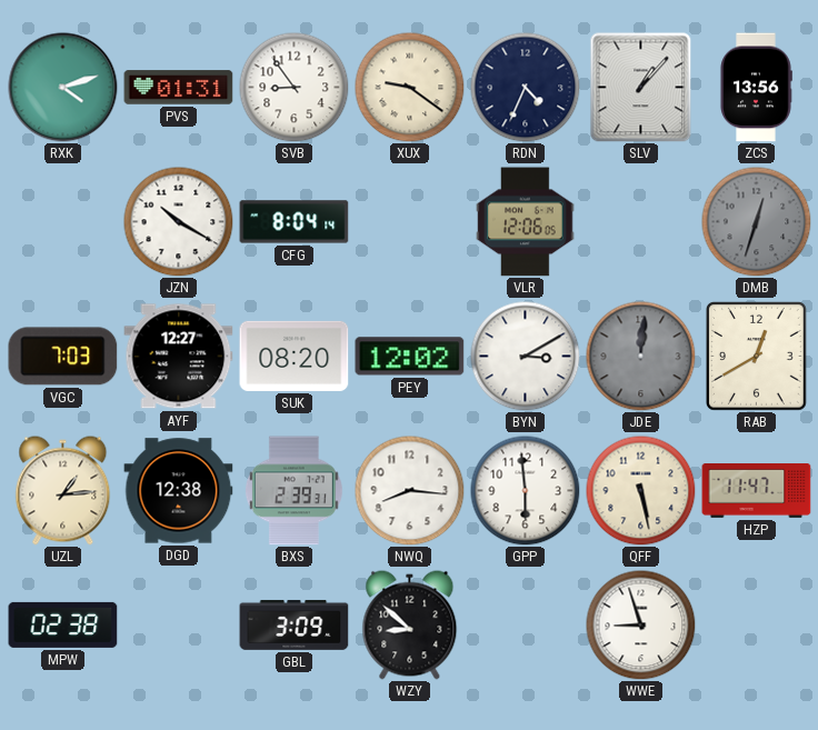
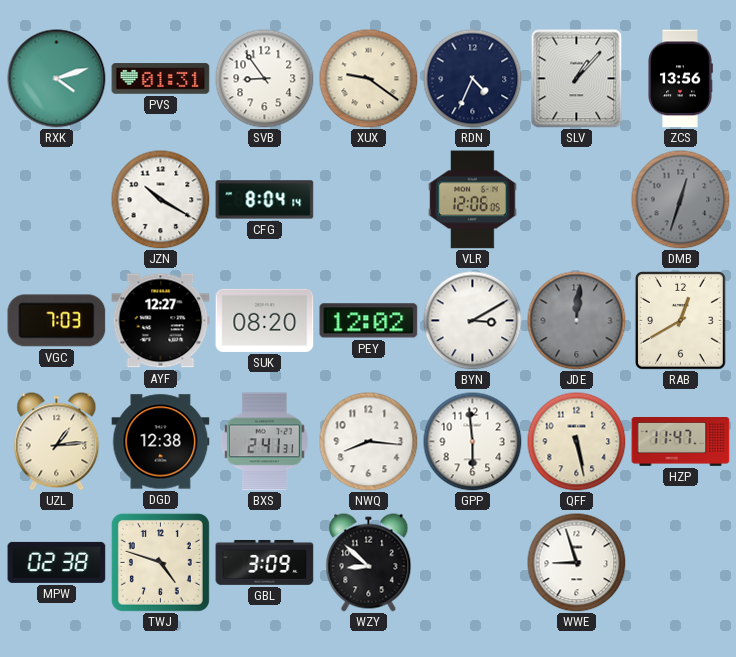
BXS: 2:39 -> 2:41 (264, 442)
TWJ: none -> 4:48 (160, 562)
